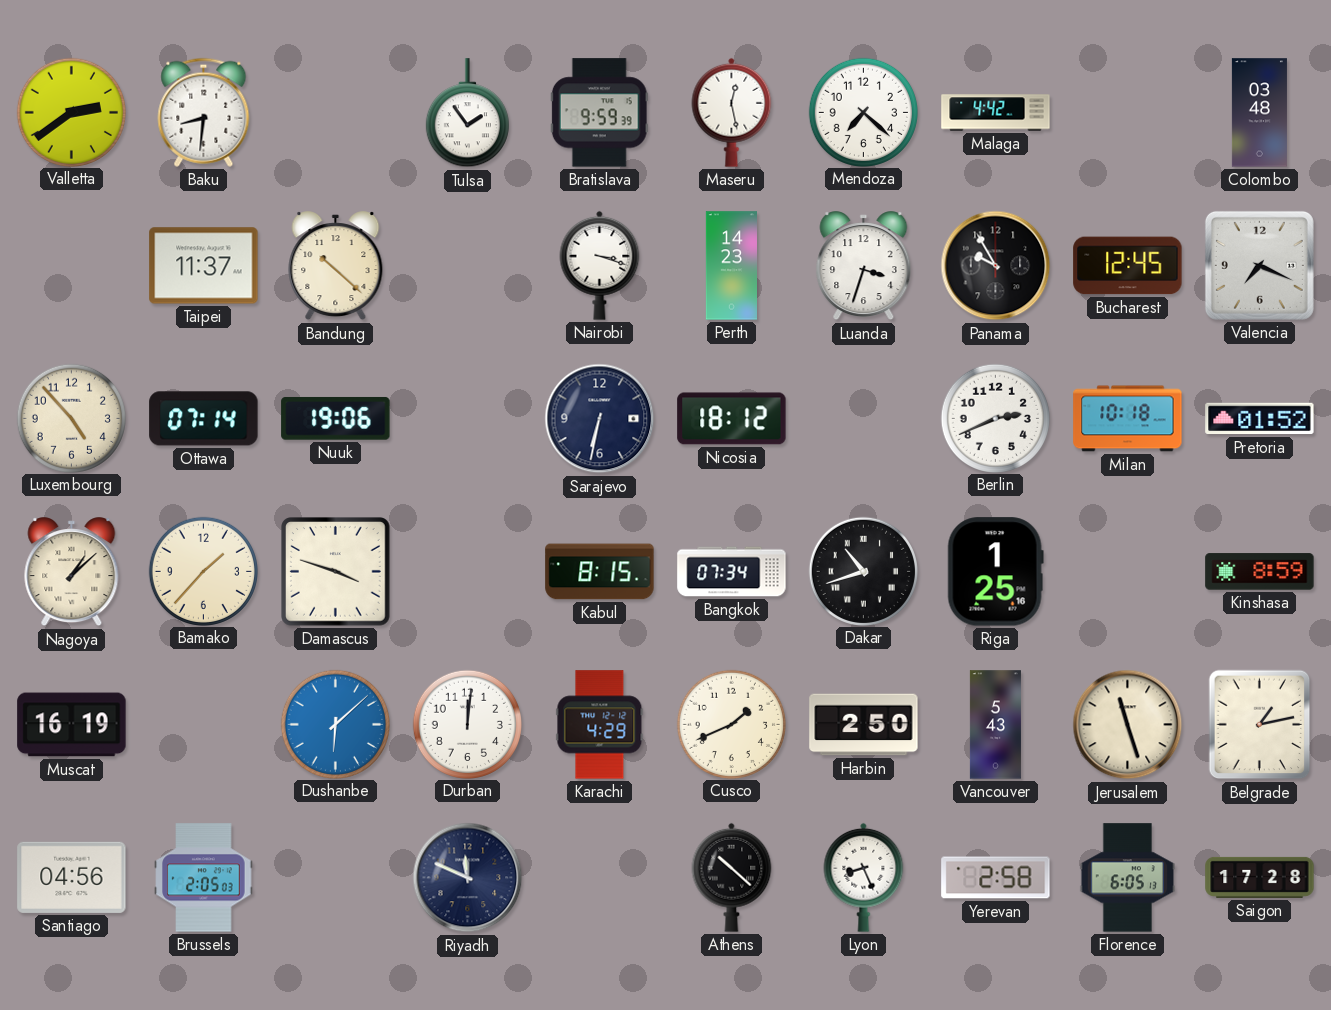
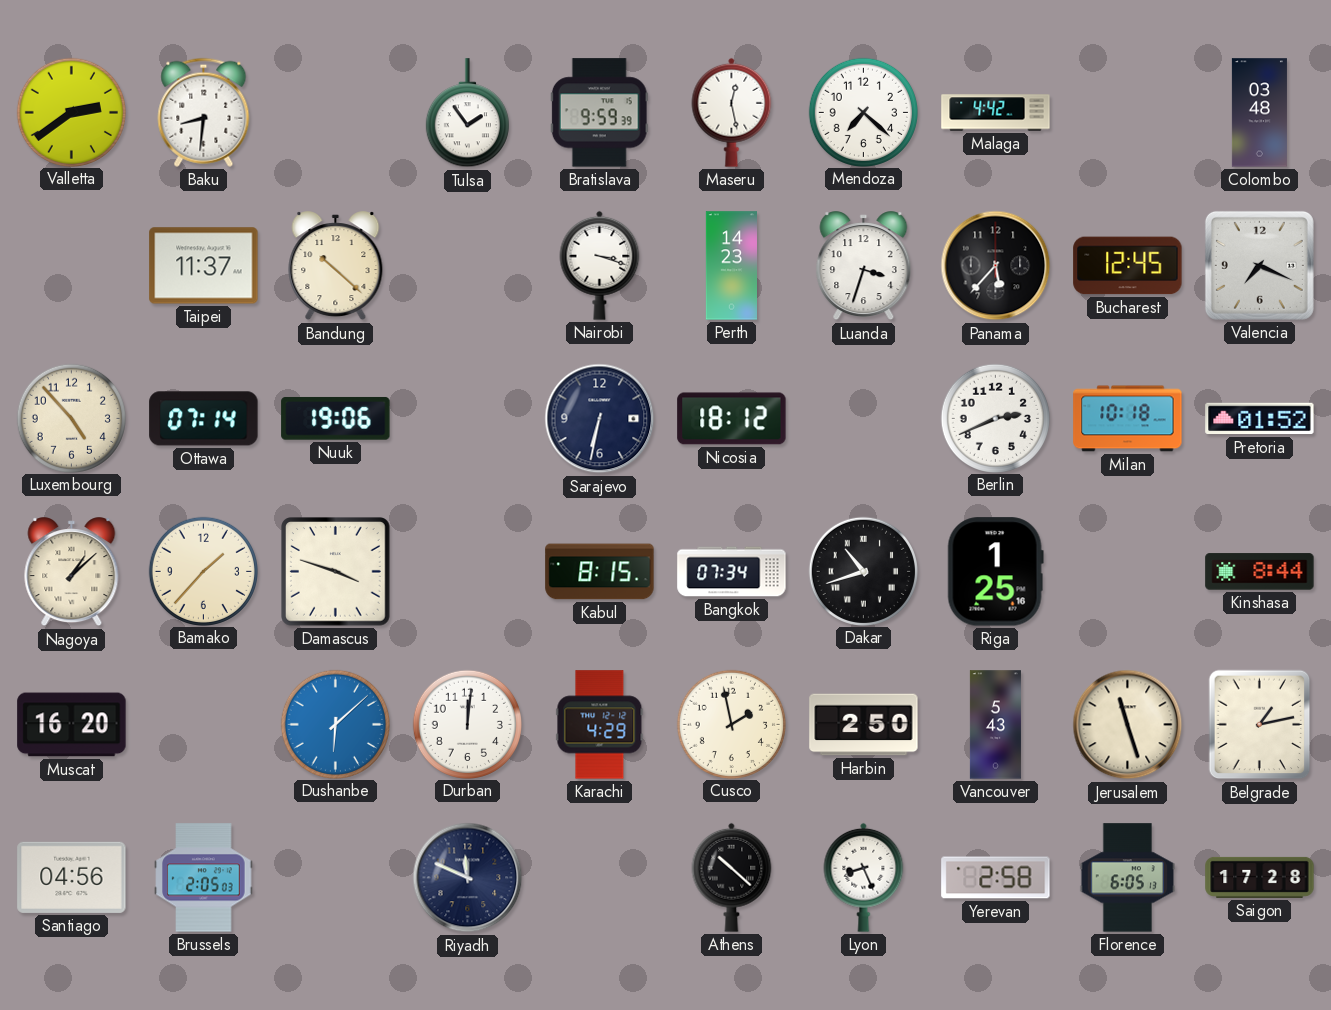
Panama: 9:55 -> 5:37 (996, 266)
Kinshasa: 8:59 -> 8:44 (1260, 572)
Muscat: 16:19 -> 16:20 (72, 725)
Cusco: 1:41 -> 1:58 (731, 724)
